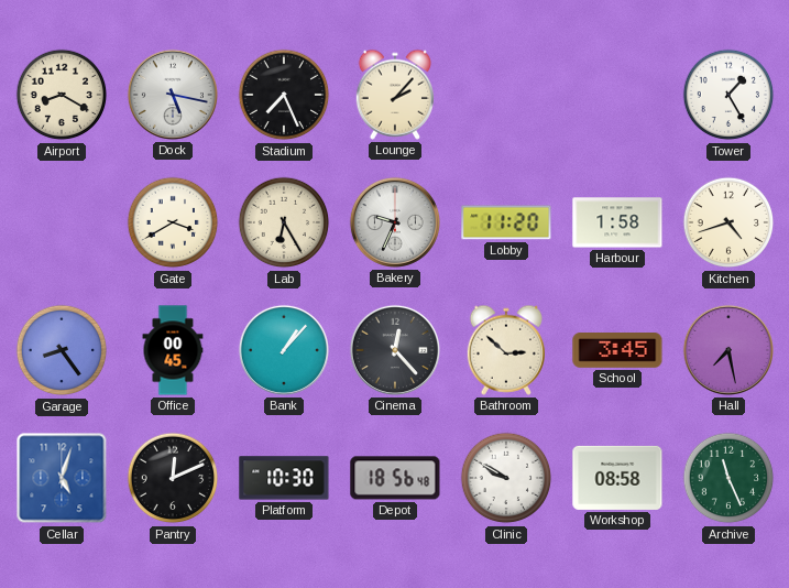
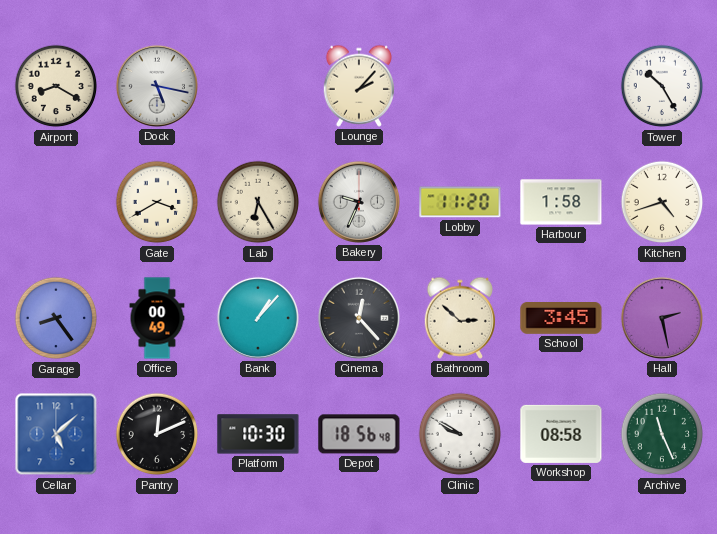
Stadium: 7:26 -> none (284, 95)
Tower: 1:25 -> 10:25 (662, 86)
Office: 00:45 -> 00:49 (157, 318)
Hall: 7:28 -> 2:28 (662, 318)
Cellar: 5:03 -> 5:08 (56, 434)
